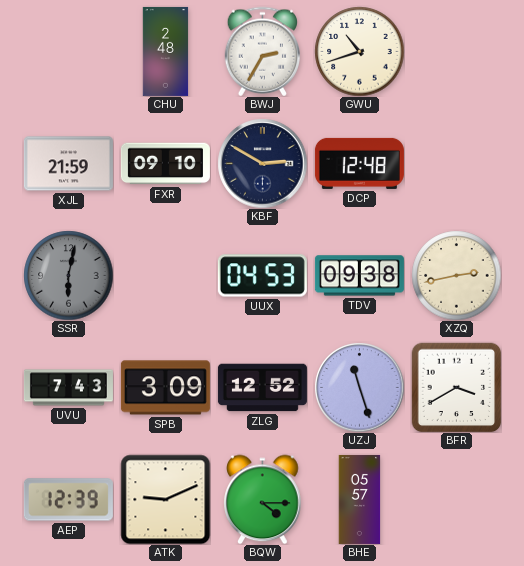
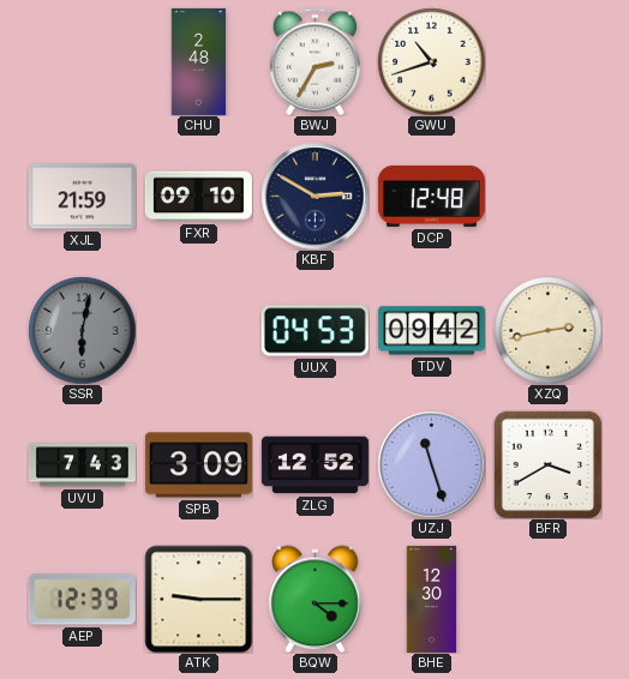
TDV: 09:38 -> 09:42 (431, 331)
ATK: 9:11 -> 9:15 (198, 599)
BHE: 05:57 -> 12:30 (432, 599)
